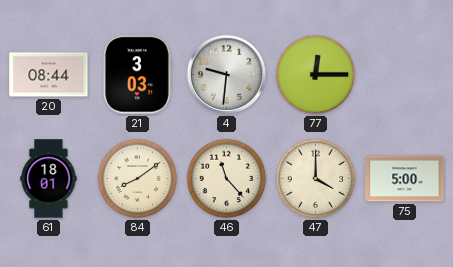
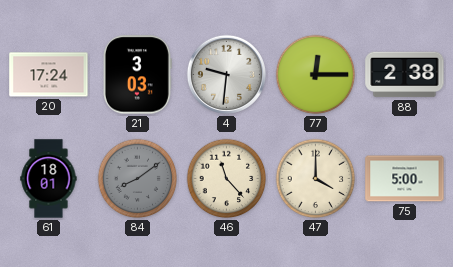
20: 08:44 -> 17:24 (49, 75)
88: none -> 2:38 (405, 75)
84 dial: cream -> grey (138, 179)
